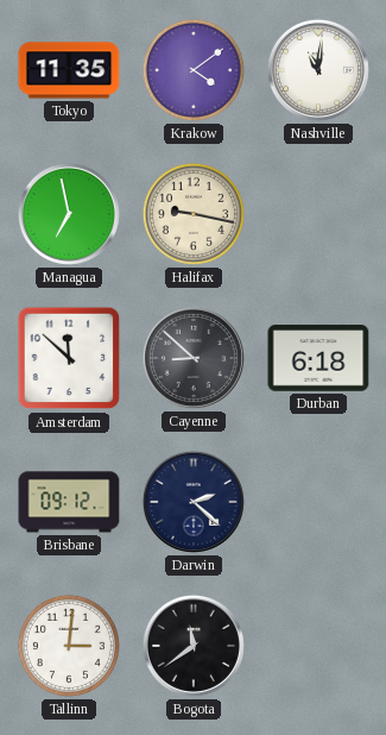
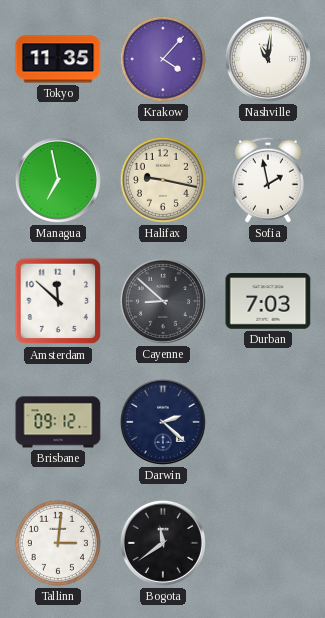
Krakow: 4:09 -> 4:07 (163, 59)
Sofia: none -> 1:58 (268, 180)
Durban: 6:18 -> 7:03 (268, 301)
